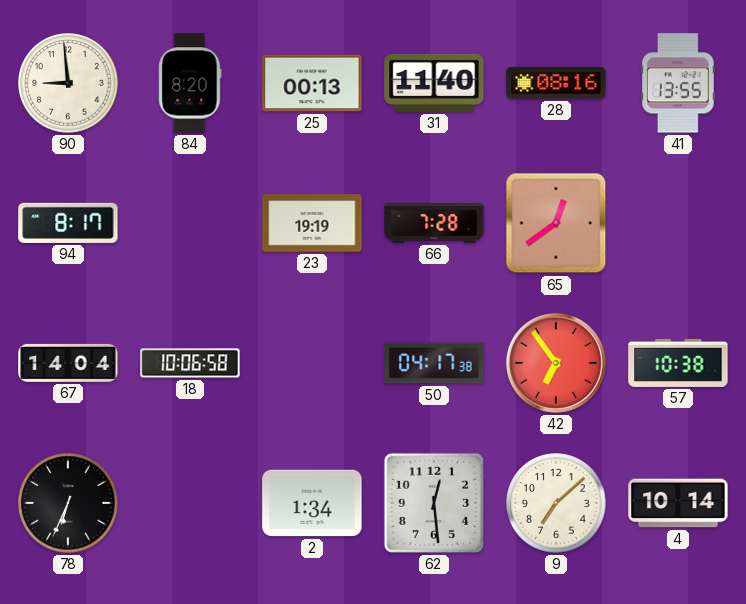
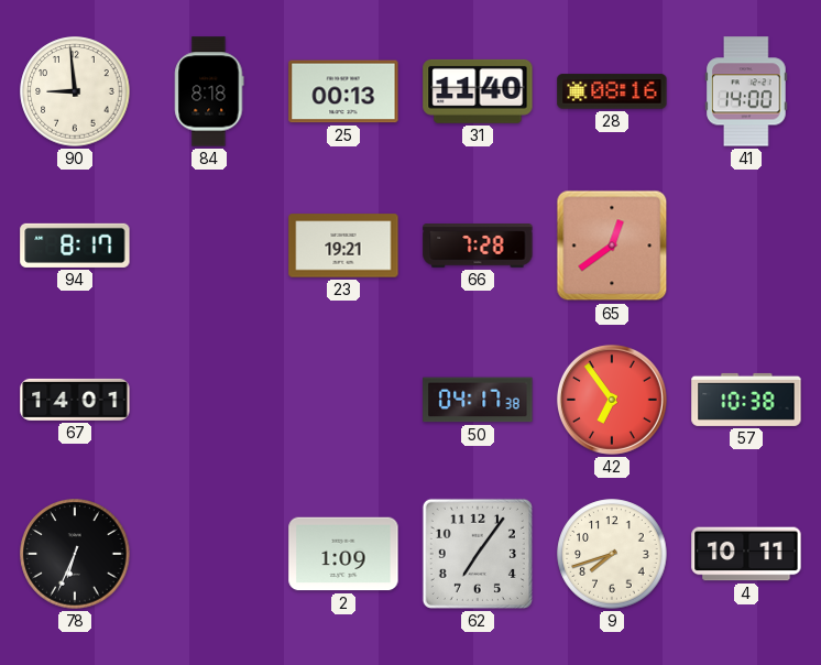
84: 8:20 -> 8:18 (209, 91)
41: 13:55 -> 14:00 (747, 91)
23: 19:19 -> 19:21 (343, 246)
67: 14:04 -> 14:01 (75, 400)
18: 10:06 -> none (190, 363)
2: 1:34 -> 1:09 (343, 554)
62: 12:29 -> 7:06 (478, 554)
9: 7:08 -> 7:42 (612, 554)
4: 10:14 -> 10:11 (746, 554)
